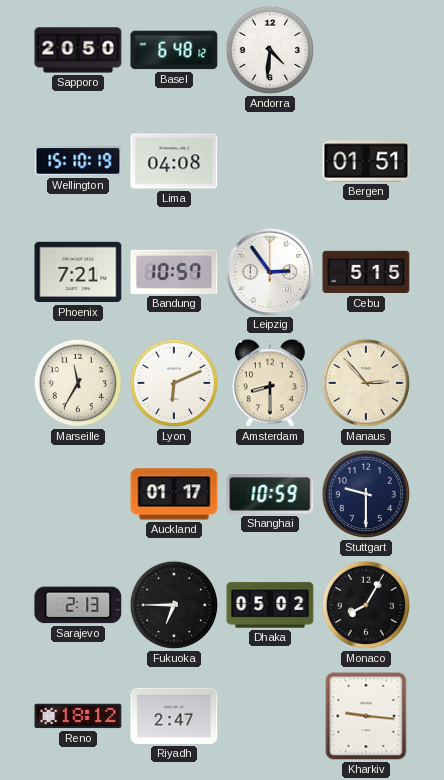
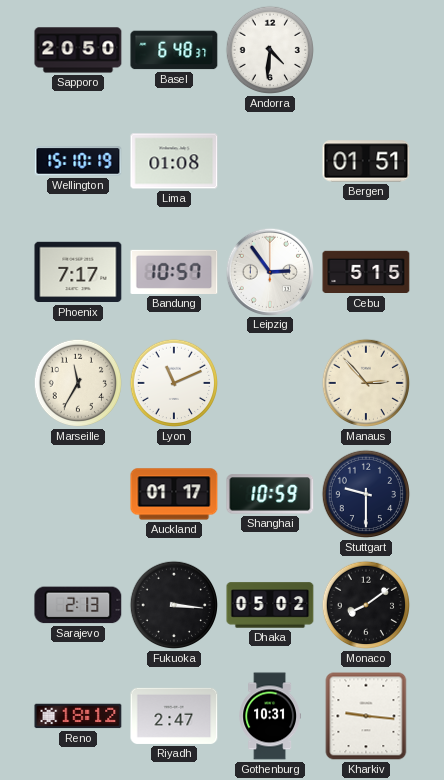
Basel: 6:48:12 -> 6:48:37 (174, 50)
Lima: 04:08 -> 01:08 (174, 161)
Phoenix: 7:21 -> 7:17 (78, 272)
Lyon: 6:11 -> 11:11 (174, 383)
Amsterdam: 8:30 -> none (271, 383)
Fukuoka: 6:45 -> 3:16 (174, 605)
Monaco: 8:05 -> 8:09 (366, 605)
Gothenburg: none -> 10:31 (269, 716)
